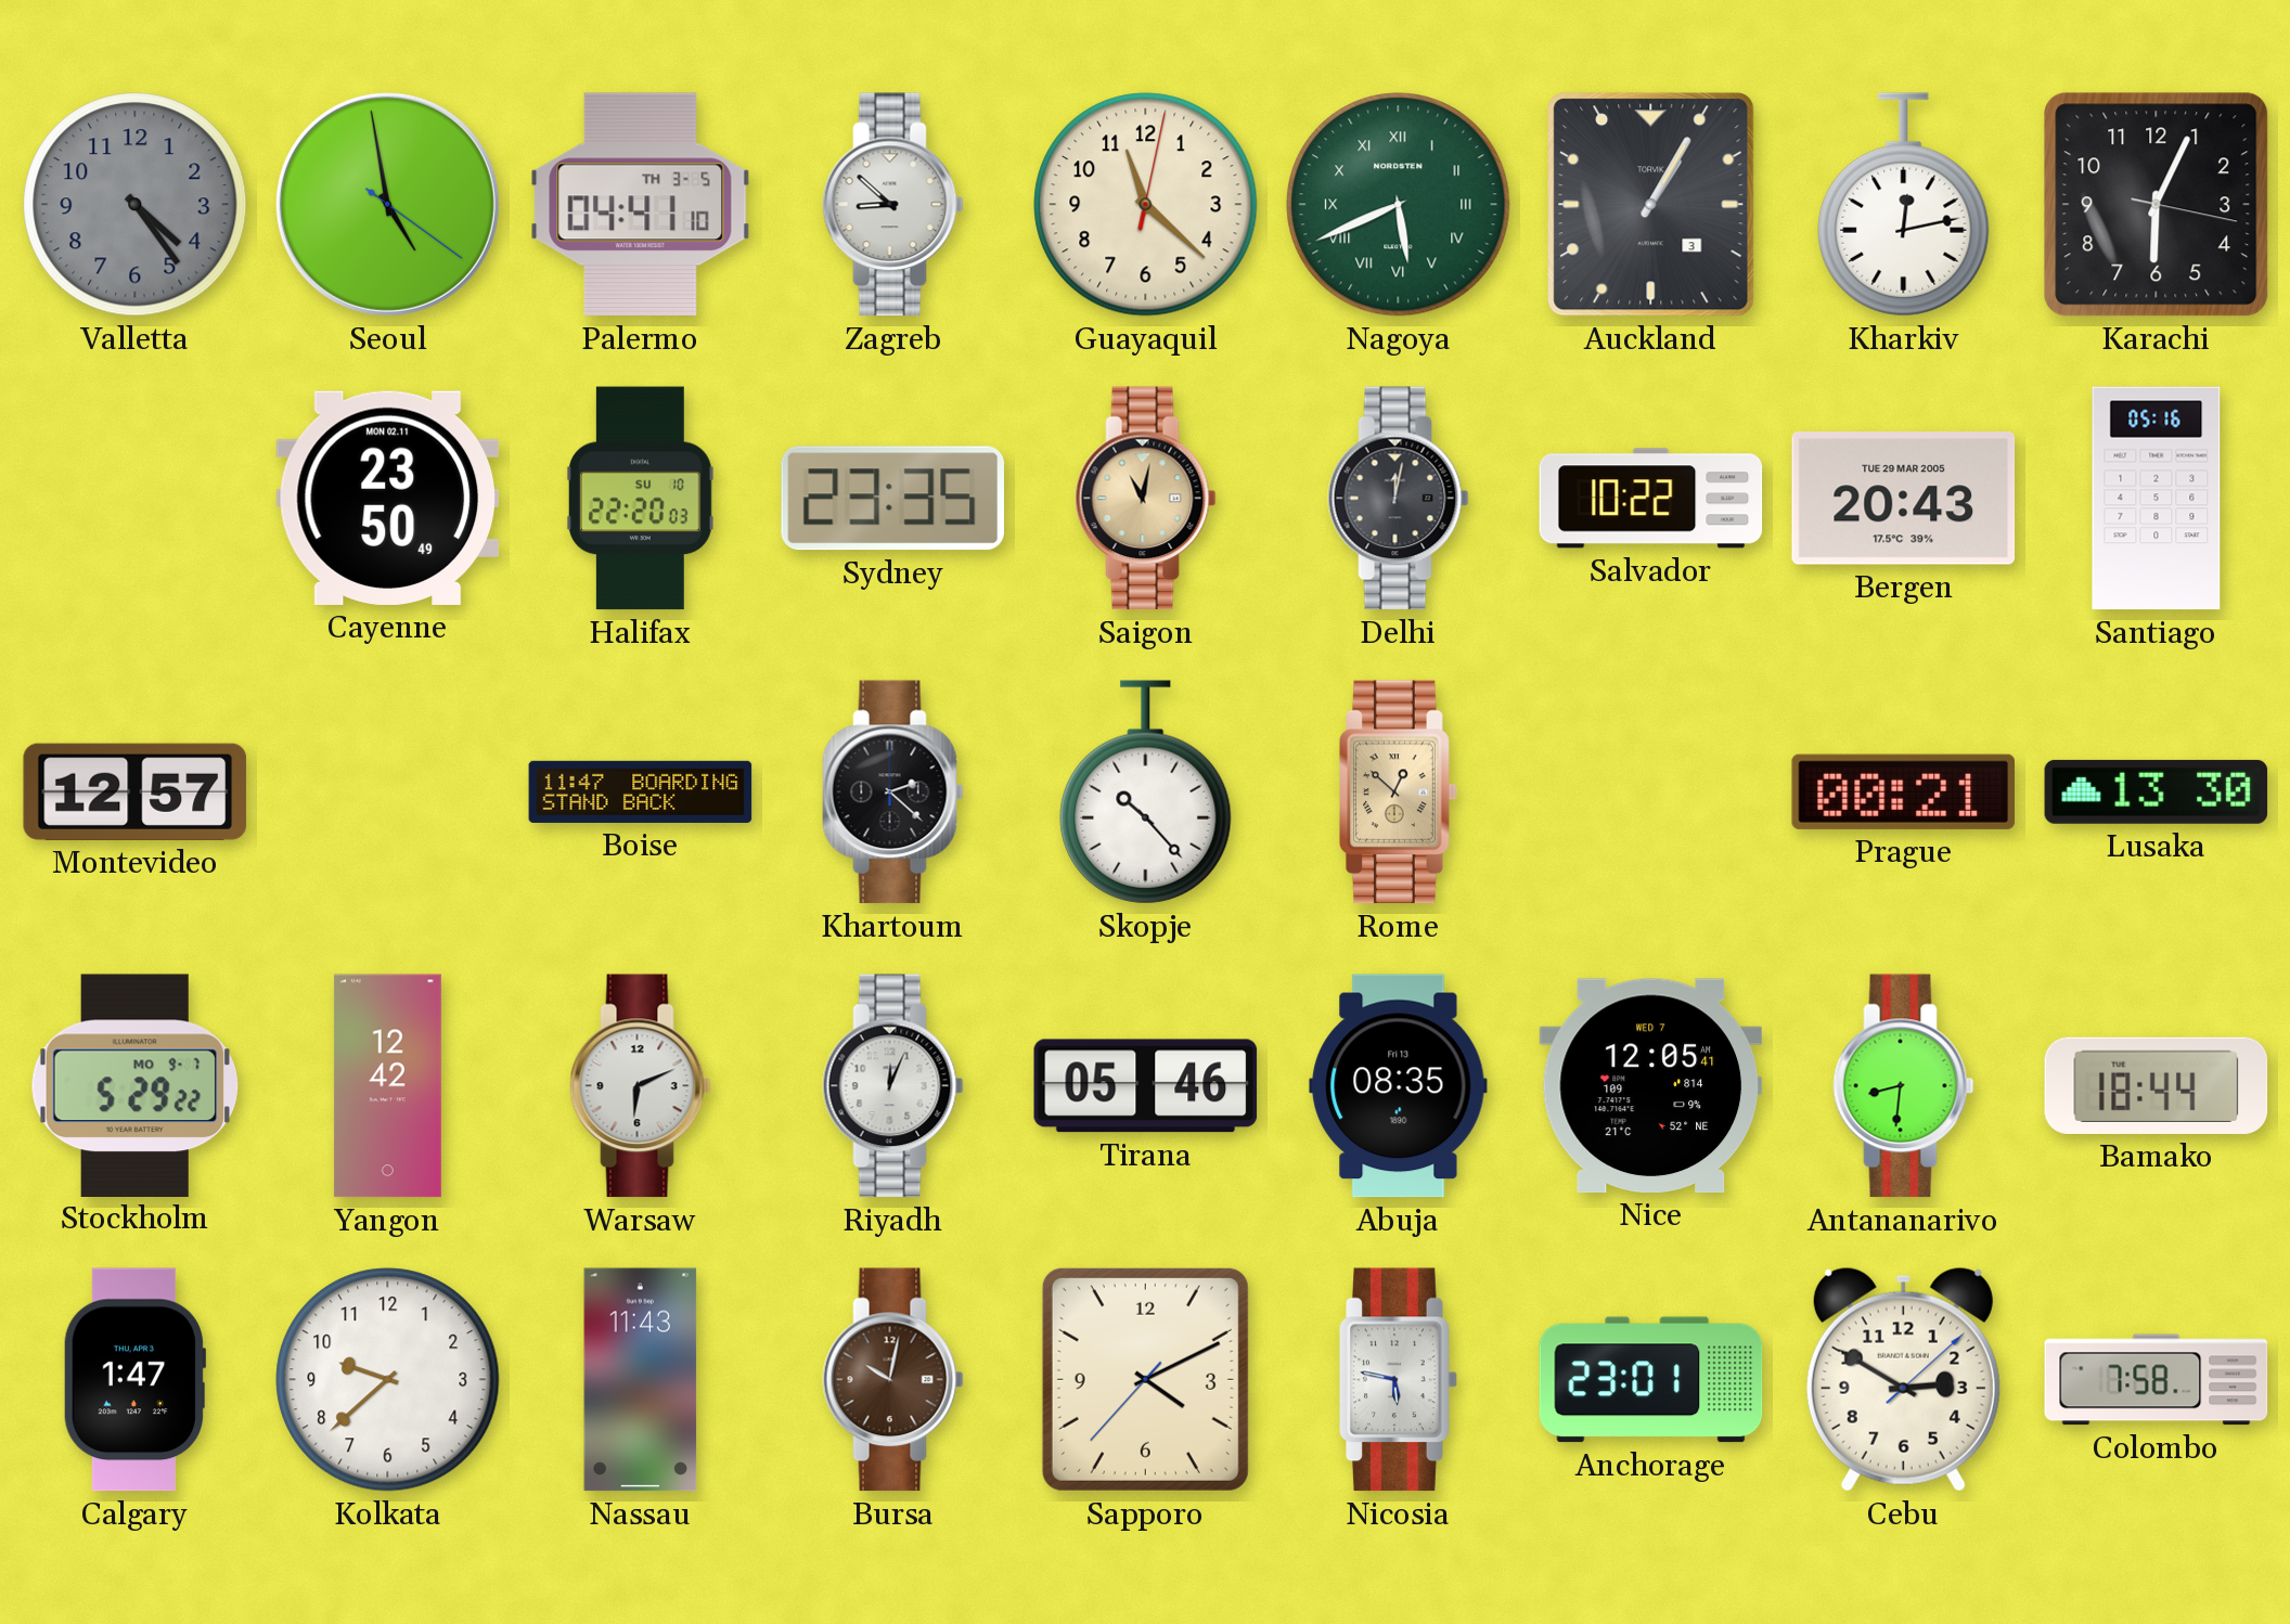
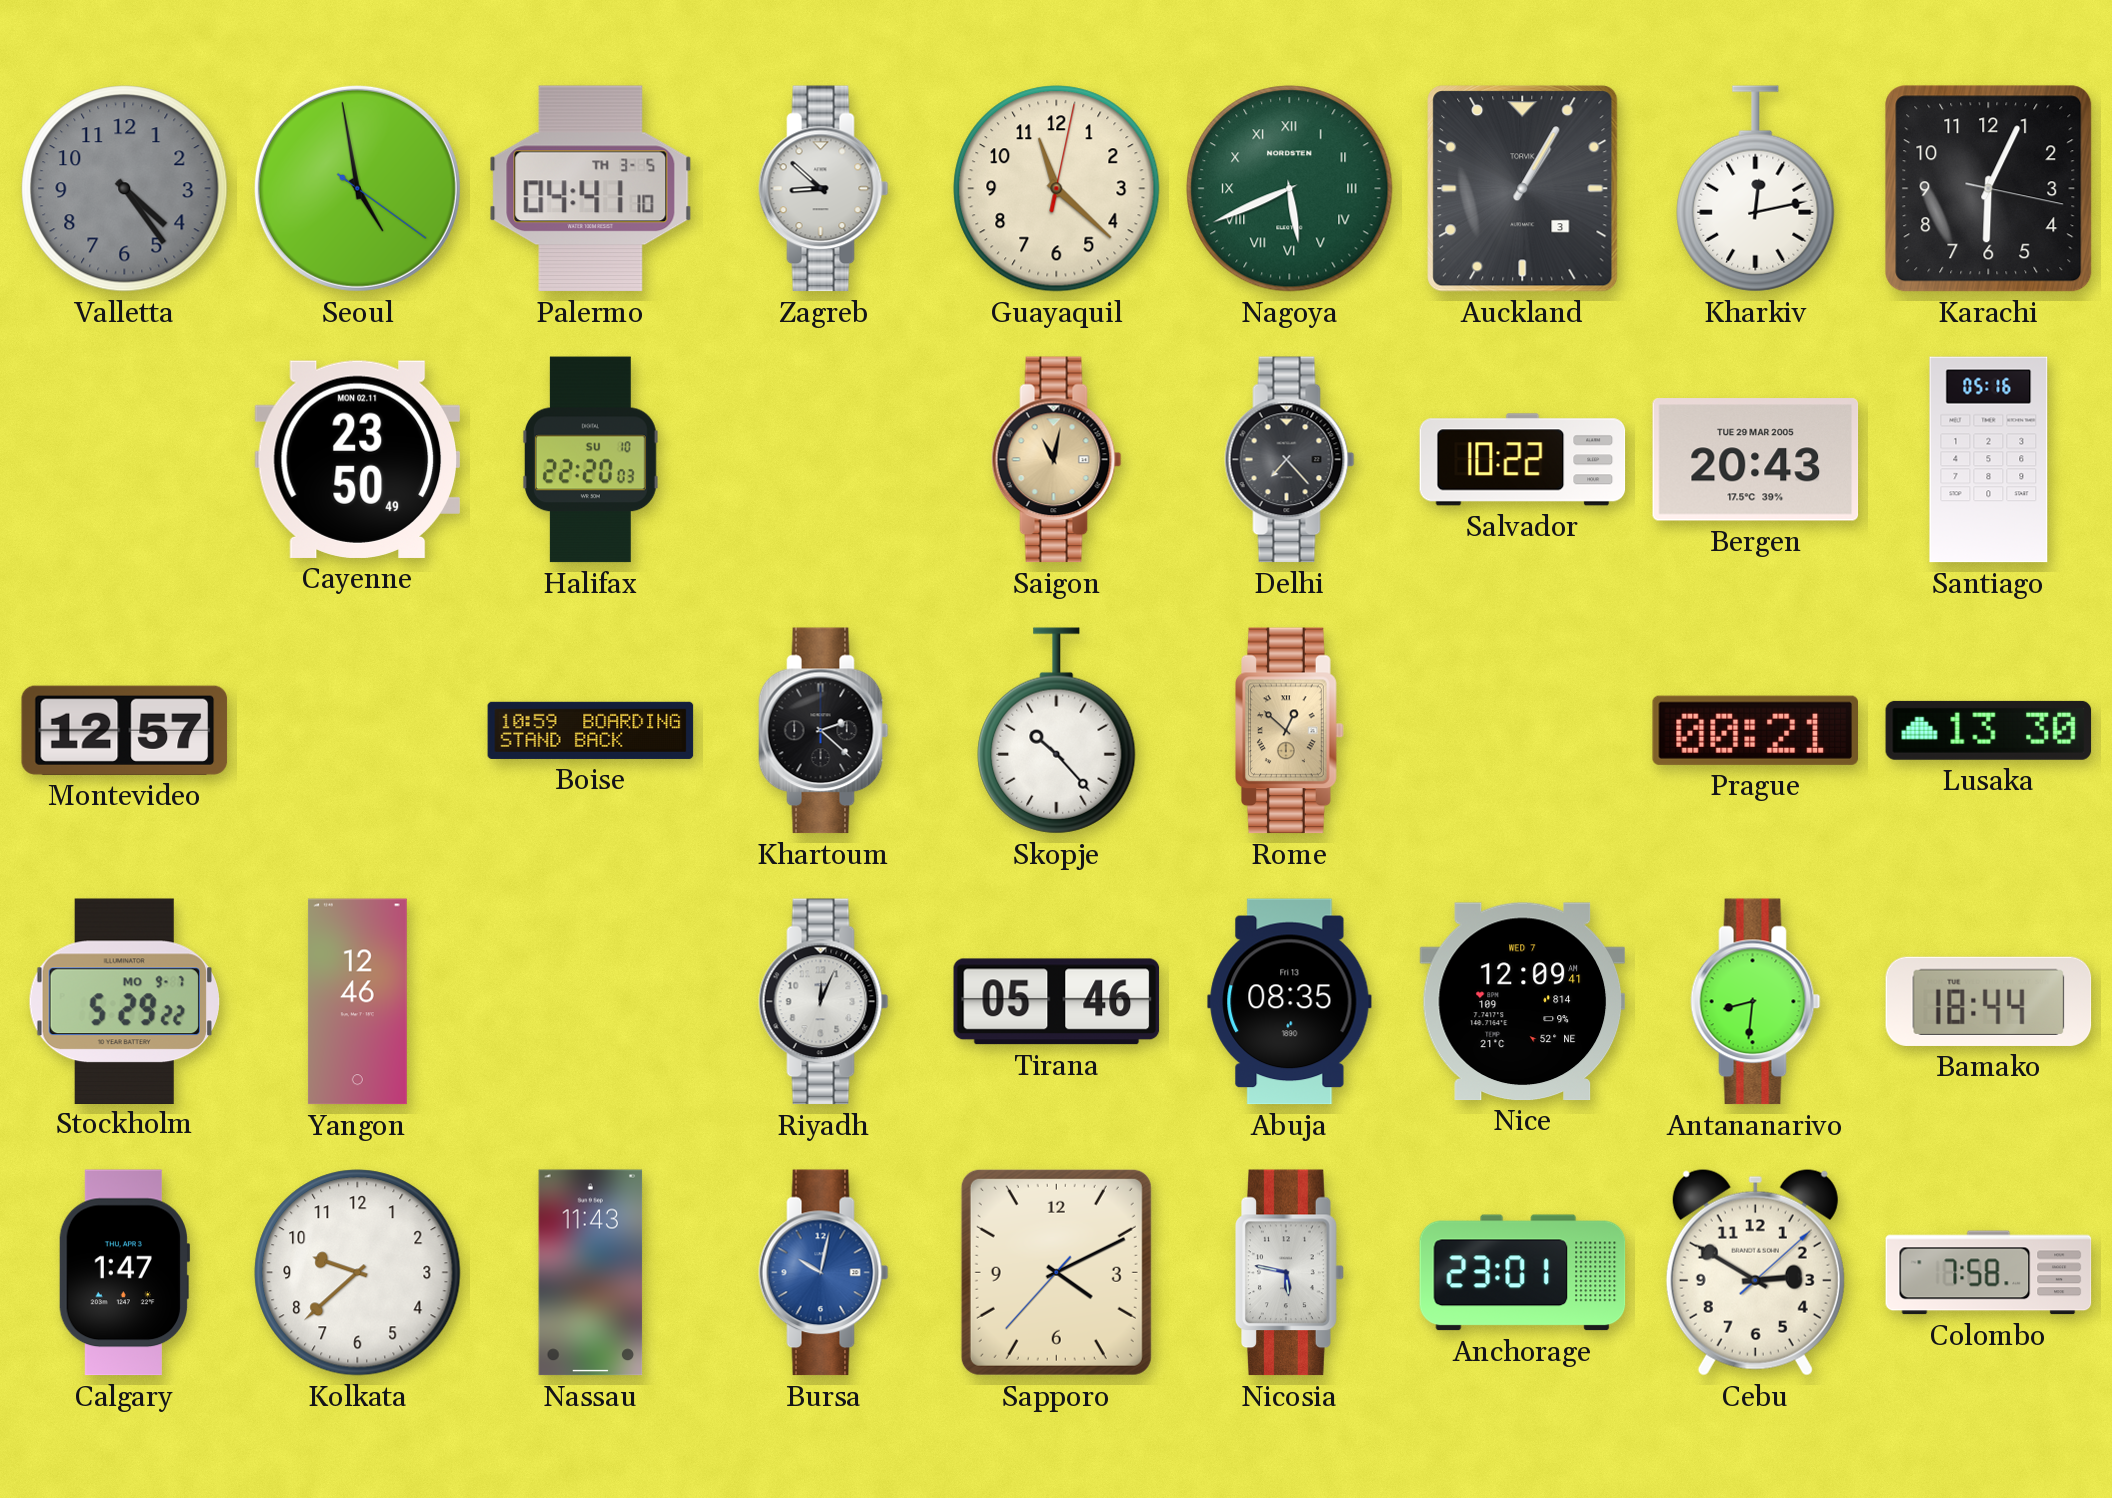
Sydney: 23:35 -> none (892, 499)
Delhi: 12:02 -> 7:23 (1290, 460)
Boise: 11:47 -> 10:59 (591, 730)
Yangon: 12:42 -> 12:46 (357, 1002)
Warsaw: 6:11 -> none (641, 1086)
Nice: 12:05 -> 12:09 (1522, 1001)
Bursa dial: brown -> blue (824, 1273)
